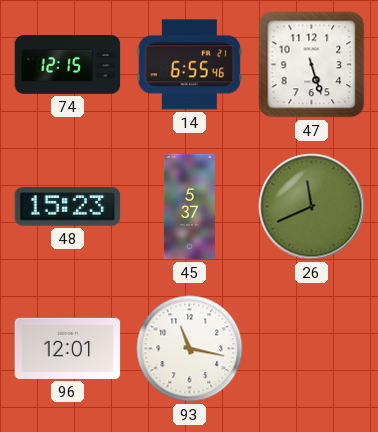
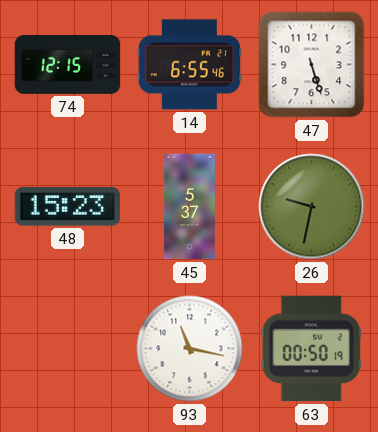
26: 11:41 -> 9:32 (312, 207)
96: 12:01 -> none (68, 348)
63: none -> 00:50 (311, 349)
